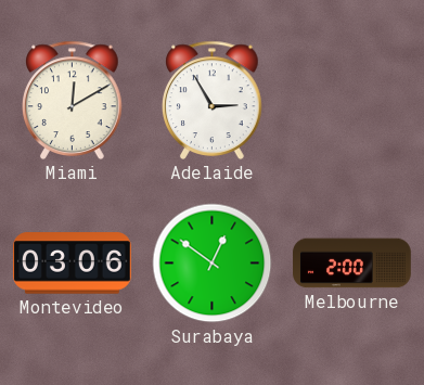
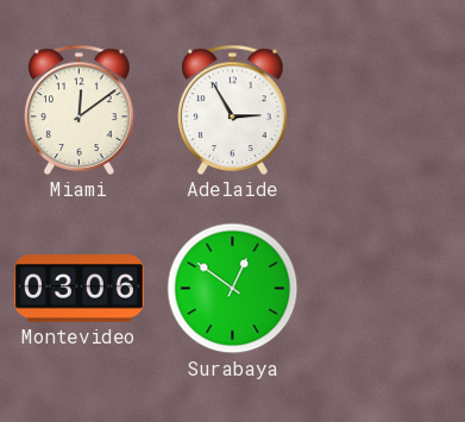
Miami: 12:10 -> 12:09 (80, 109)
Melbourne: 2:00 -> none (352, 264)
